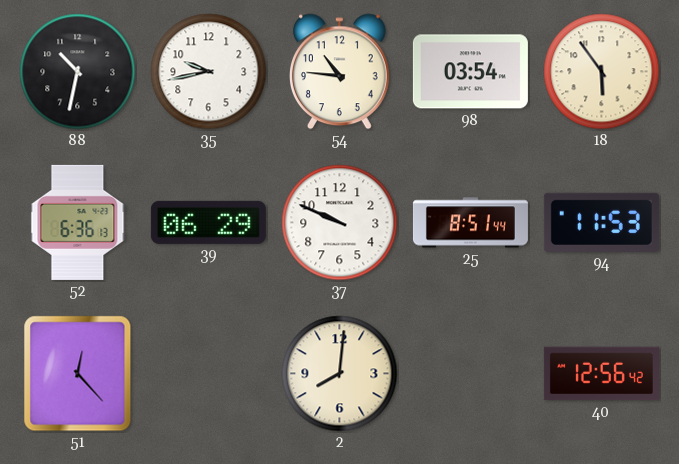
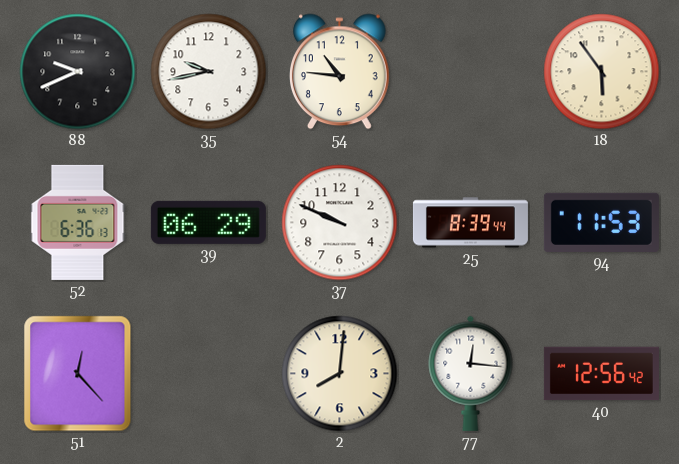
88: 10:32 -> 9:41 (78, 72)
98: 03:54 -> none (470, 72)
25: 8:51 -> 8:39 (470, 223)
77: none -> 12:16 (471, 373)
